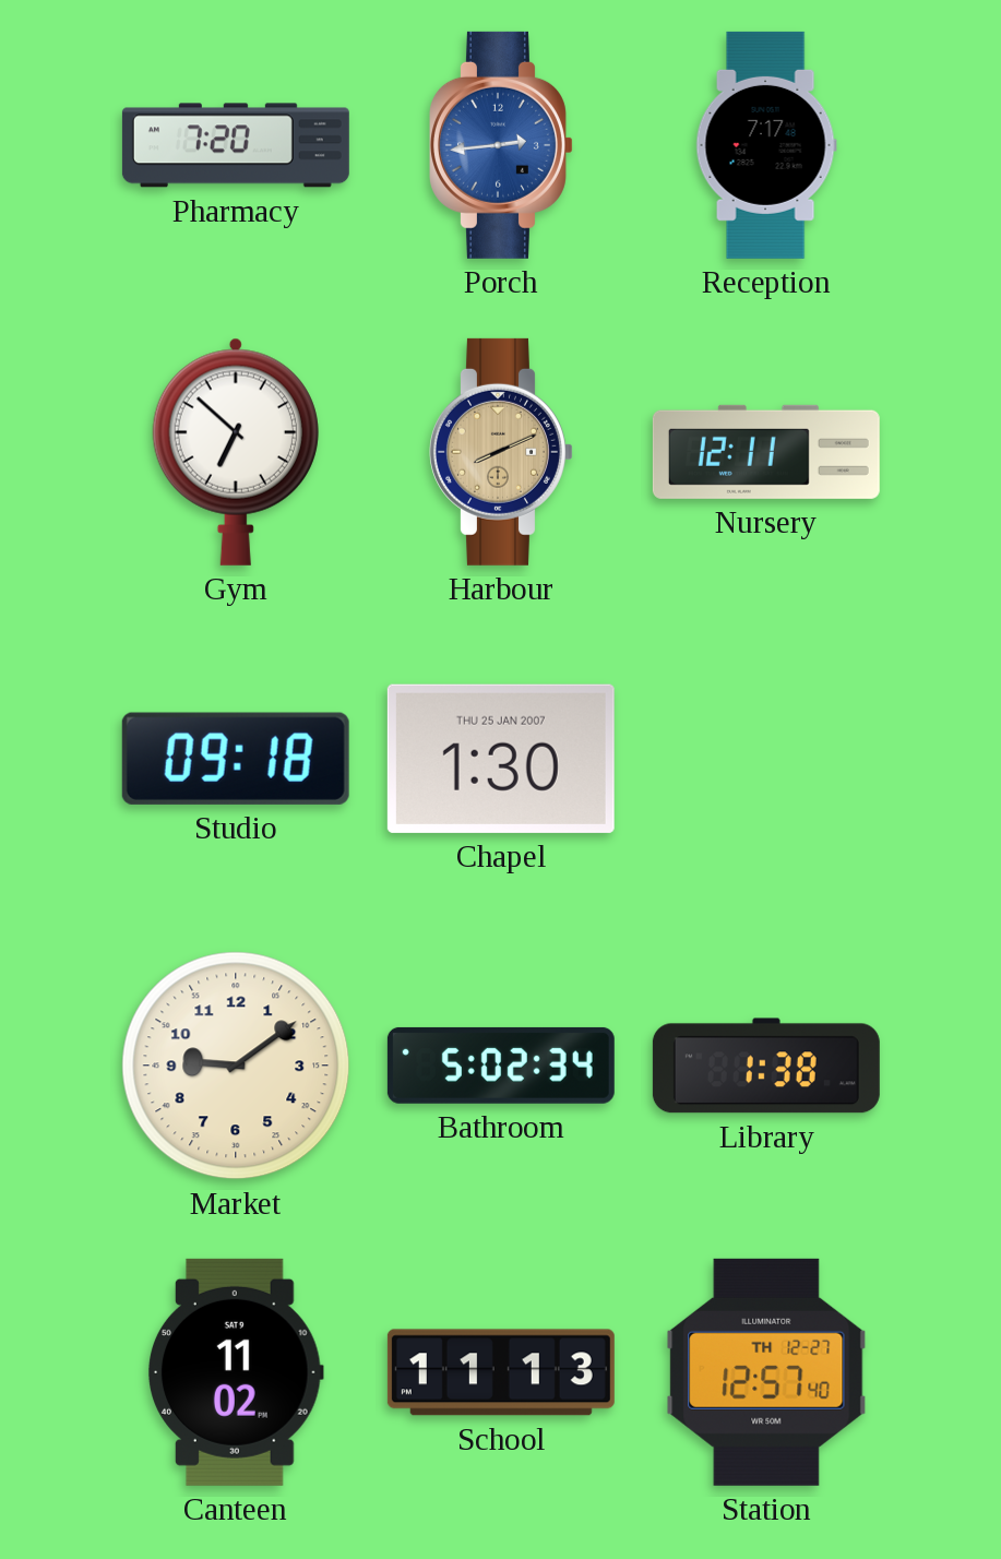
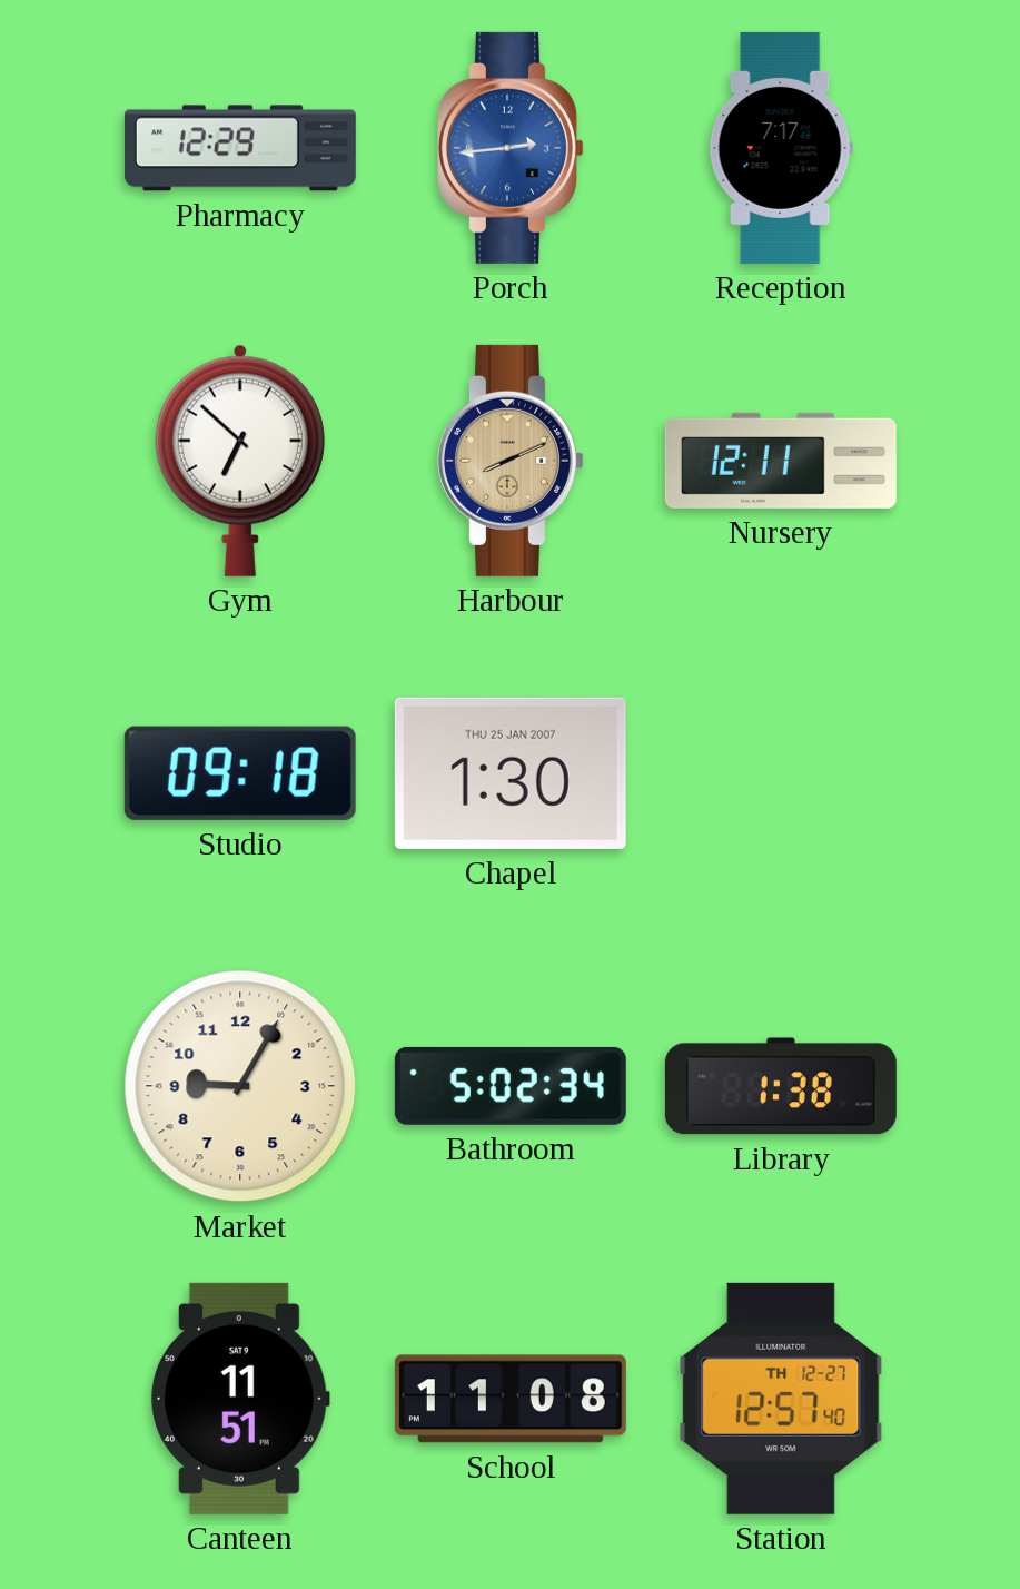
Pharmacy: 7:20 -> 12:29 (240, 148)
Market: 9:09 -> 9:05 (240, 1086)
Canteen: 11:02 -> 11:51 (241, 1399)
School: 11:13 -> 11:08 (511, 1399)
